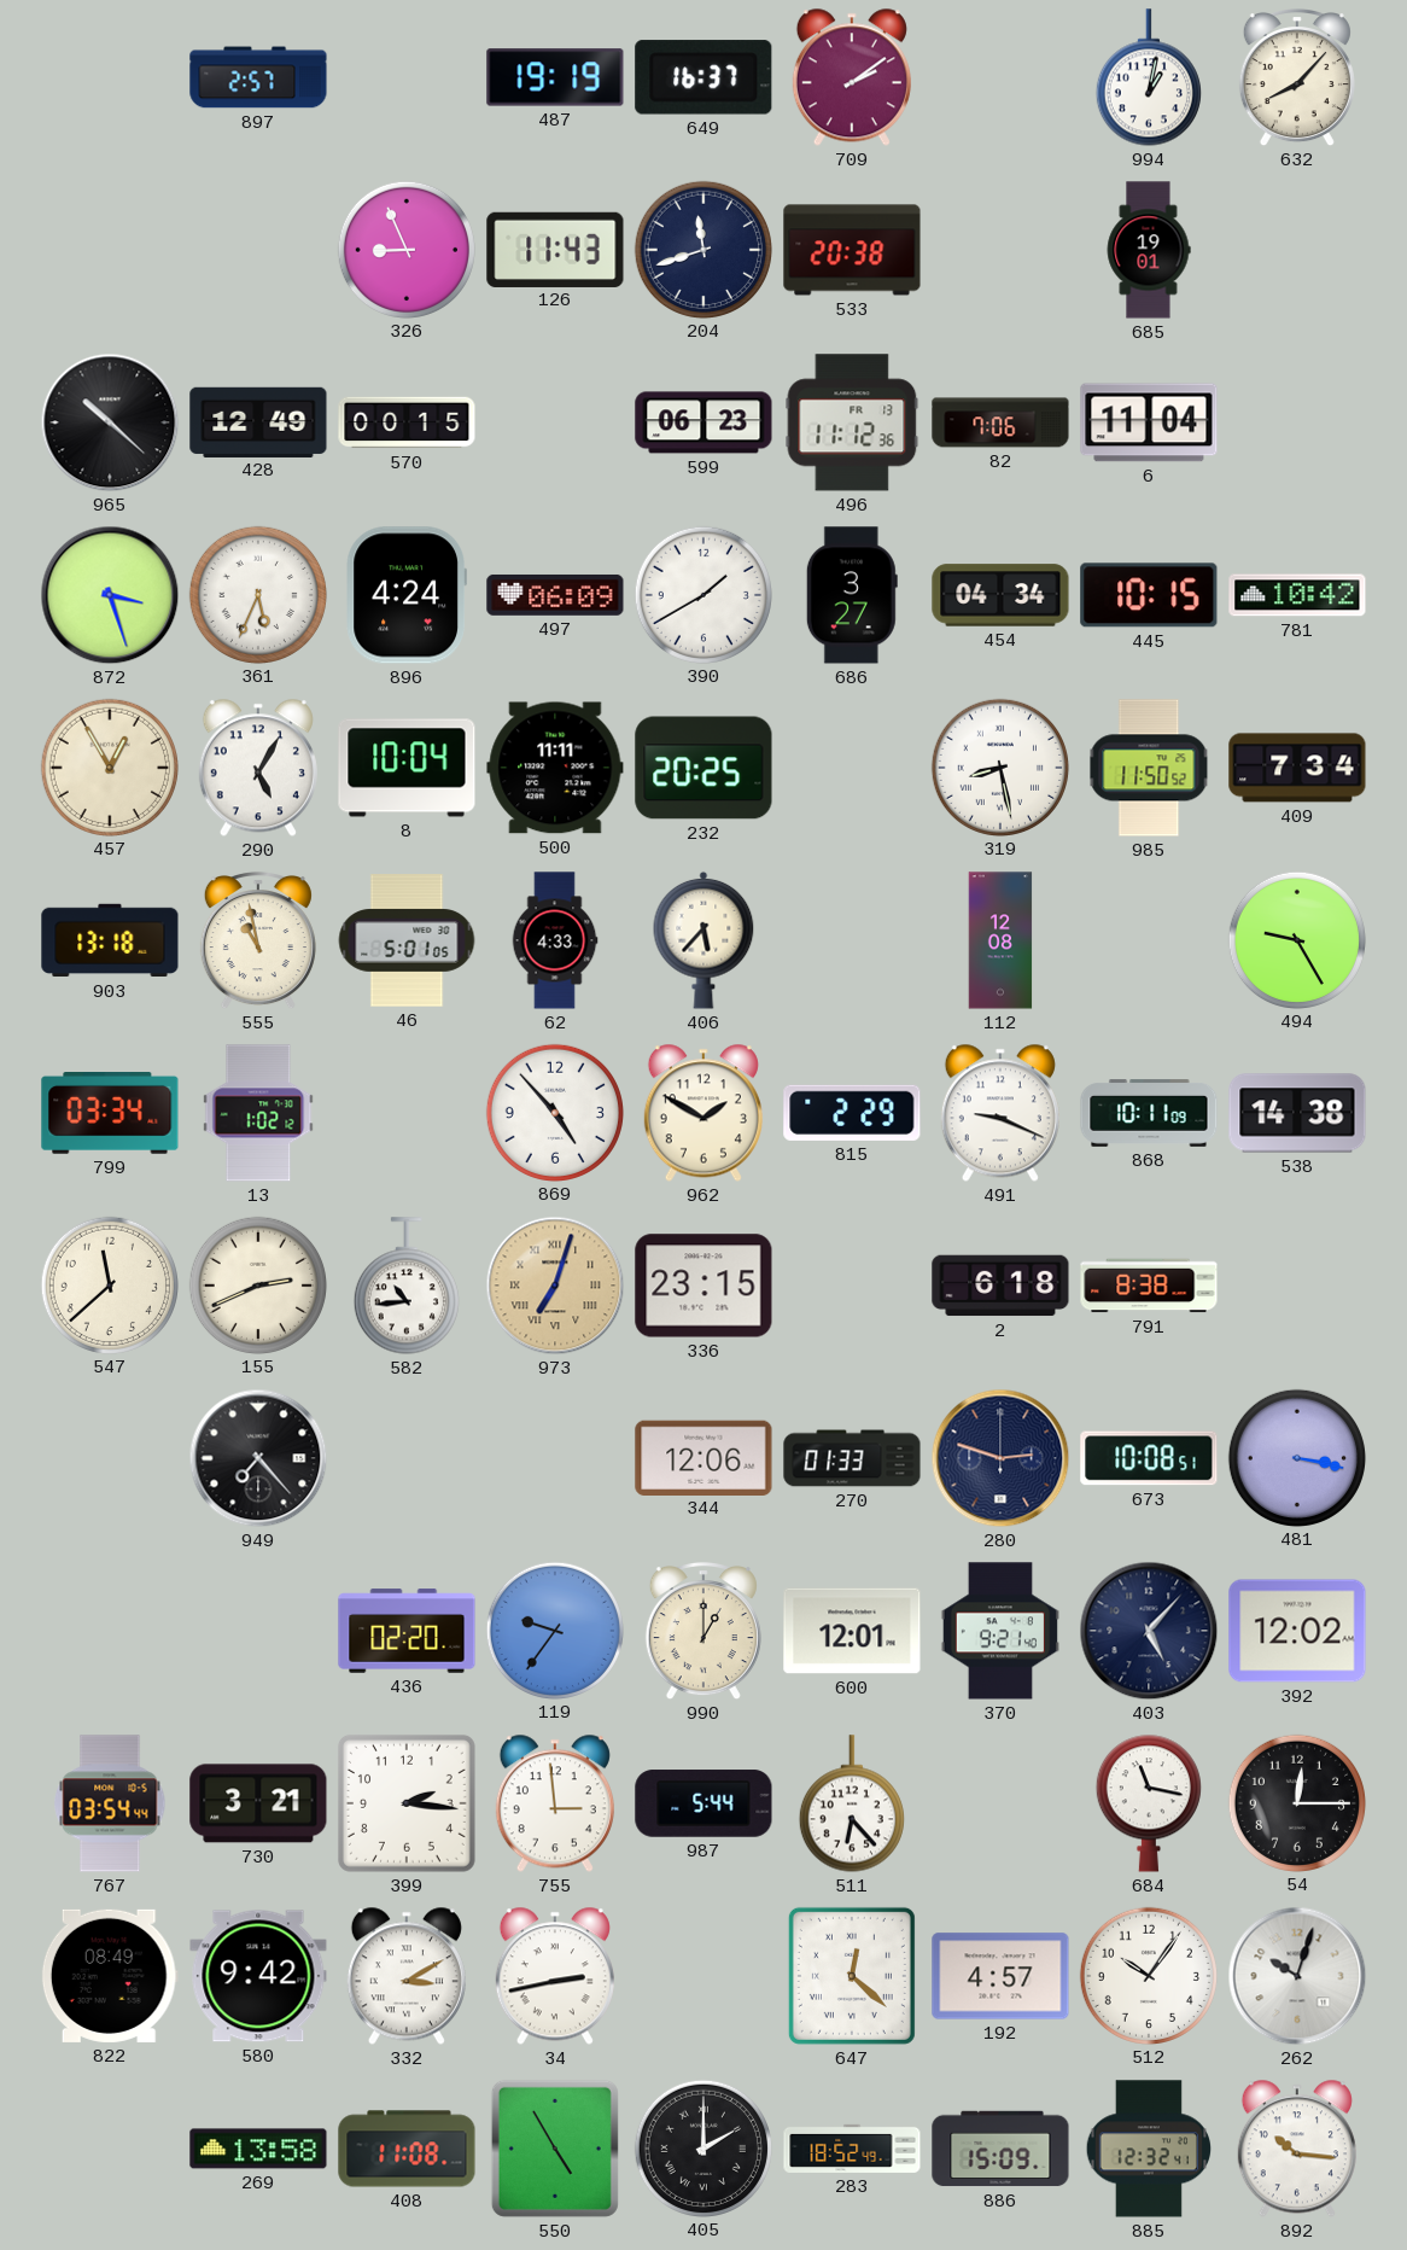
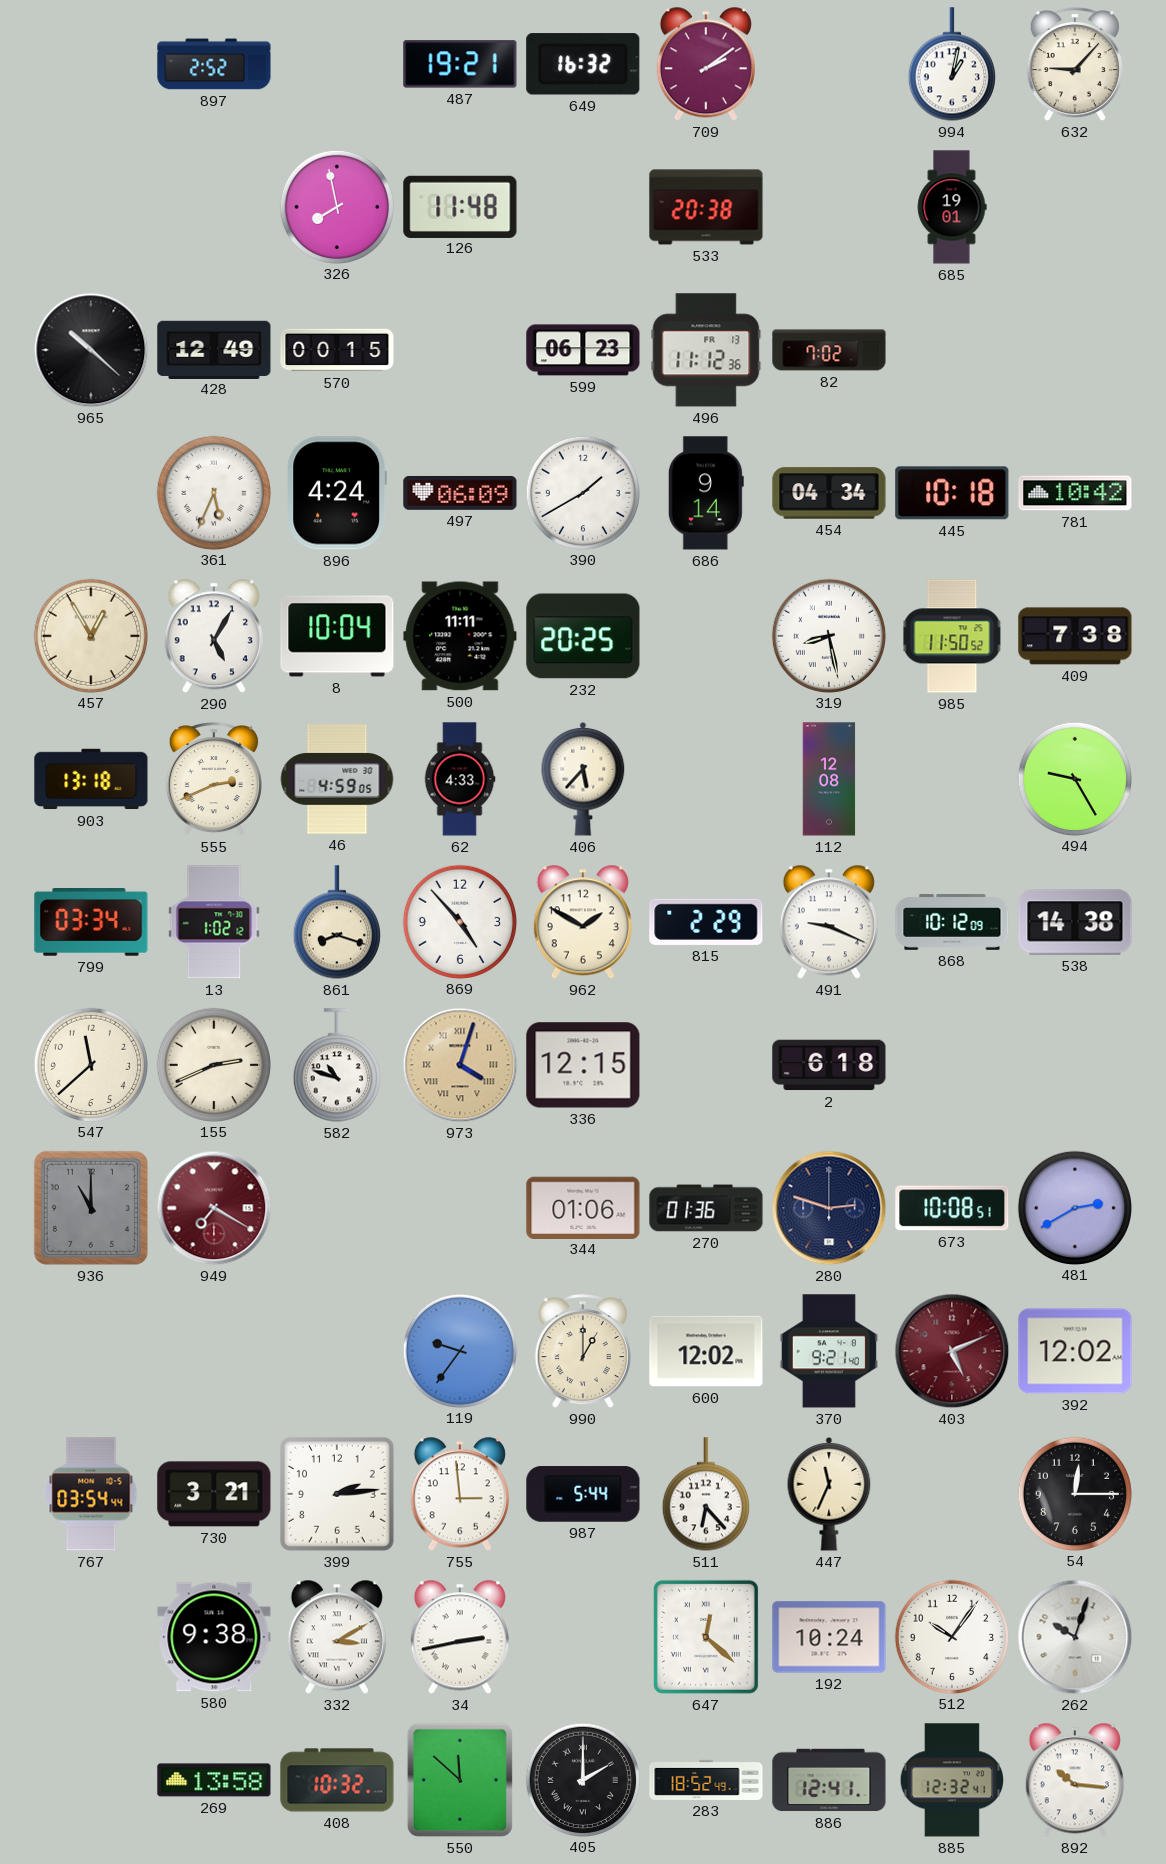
897: 2:57 -> 2:52 (214, 64)
487: 19:19 -> 19:21 (460, 64)
649: 16:37 -> 16:32 (583, 64)
632: 8:07 -> 9:07 (1075, 65)
326: 8:56 -> 7:58 (336, 206)
126: 11:43 -> 11:48 (460, 206)
204: 11:42 -> none (702, 249)
82: 7:06 -> 7:02 (829, 350)
6: 11:04 -> none (1149, 422)
872: 3:27 -> none (110, 595)
686: 3:27 -> 9:14 (706, 493)
445: 10:15 -> 10:18 (952, 493)
409: 7:34 -> 7:38 (1075, 636)
555: 10:58 -> 2:41 (214, 780)
46: 5:01 -> 4:59 (337, 779)
861: none -> 8:18 (337, 922)
868: 10:11 -> 10:12 (952, 922)
582: 10:44 -> 10:48 (337, 1065)
973: 7:03 -> 4:03 (460, 1065)
336: 23:15 -> 12:15 (583, 1065)
791: 8:38 -> none (1149, 1286)
936: none -> 11:00 (91, 1208)
949: 7:23 -> 7:20 (214, 1208)
949 dial: black -> burgundy (214, 1208)
344: 12:06 -> 01:06 (583, 1207)
270: 01:33 -> 01:36 (706, 1208)
481: 3:17 -> 2:40 (1074, 1207)
436: 02:20 -> none (407, 1631)
600: 12:01 -> 12:02 (706, 1351)
403: 5:07 -> 5:11 (952, 1351)
403 dial: navy -> burgundy (952, 1351)
399: 2:16 -> 2:14 (337, 1494)
447: none -> 11:34 (829, 1494)
684: 11:17 -> none (1149, 1803)
822: 08:49 -> none (110, 1976)
580: 9:42 -> 9:38 (214, 1637)
192: 4:57 -> 10:24 (829, 1637)
408: 11:08 -> 10:32 (337, 1780)
550: 4:55 -> 11:52 (460, 1780)
886: 15:09 -> 12:41 (829, 1780)
